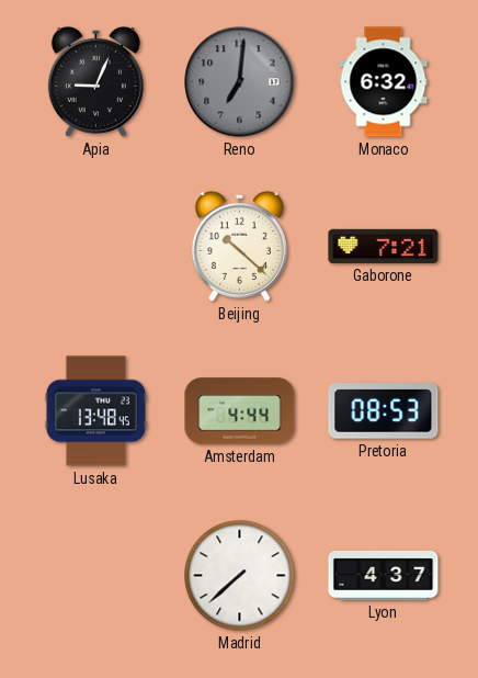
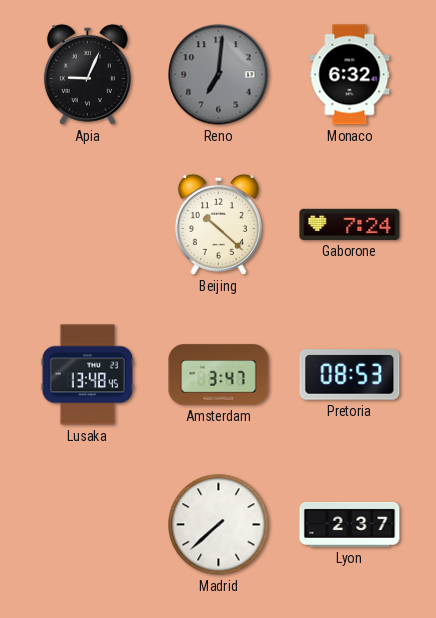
Gaborone: 7:21 -> 7:24 (350, 224)
Amsterdam: 4:44 -> 3:47 (219, 375)
Lyon: 4:37 -> 2:37 (350, 524)
